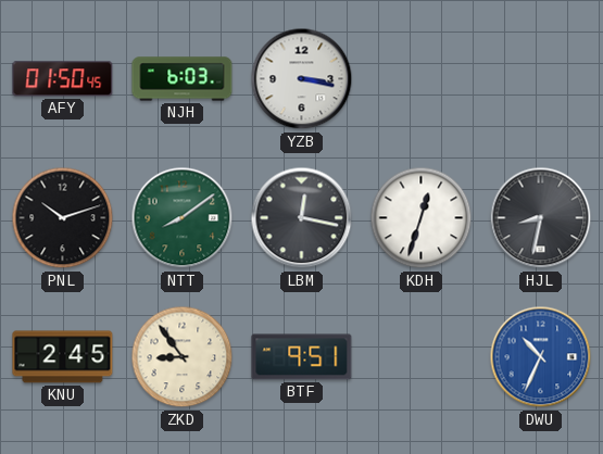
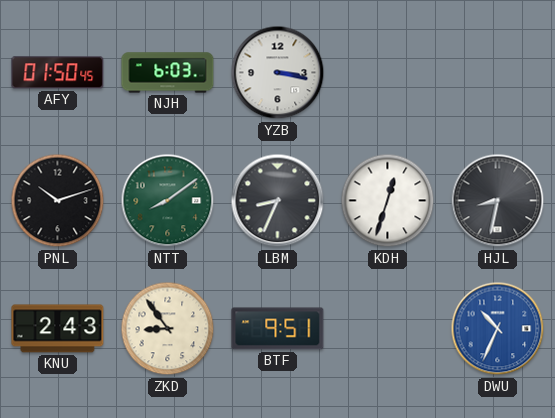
LBM: 12:17 -> 8:34 (278, 201)
KNU: 2:45 -> 2:43 (58, 329)
